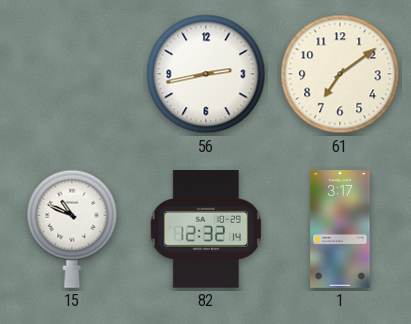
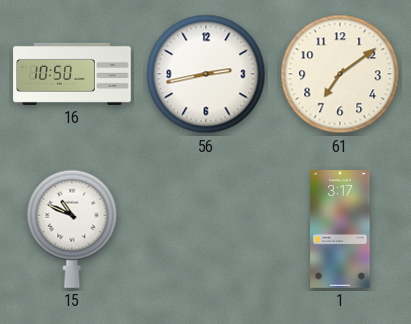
16: none -> 10:50 (72, 74)
82: 12:32 -> none (205, 230)
